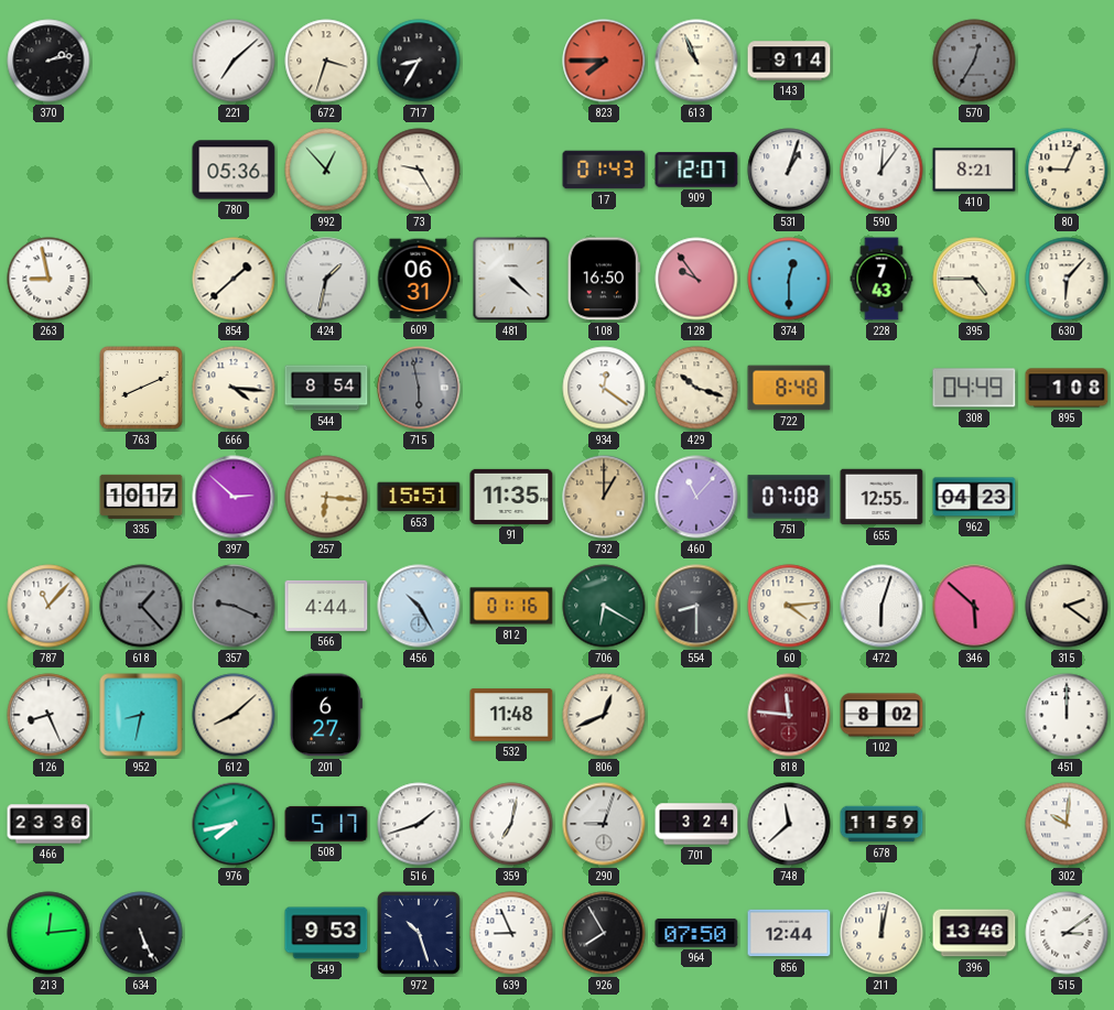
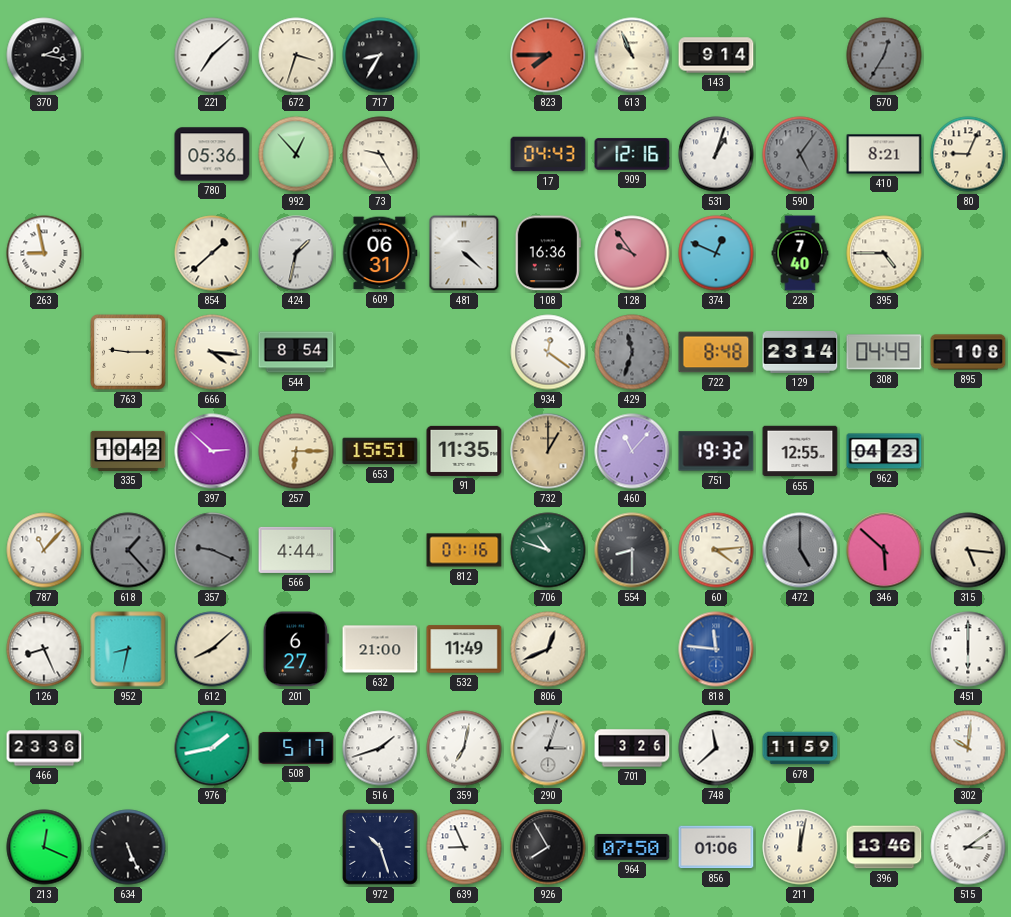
370: 2:13 -> 2:17 (44, 55)
17: 01:43 -> 04:43 (548, 154)
909: 12:07 -> 12:16 (632, 154)
590: 12:06 -> 5:06 (800, 154)
590 dial: white -> grey (800, 154)
108: 16:50 -> 16:36 (548, 253)
374: 12:30 -> 12:49 (716, 253)
228: 7:43 -> 7:40 (800, 253)
630: 6:07 -> none (1067, 279)
763: 8:11 -> 9:15 (128, 352)
715: 5:58 -> none (419, 388)
429: 10:18 -> 11:33 (632, 352)
429 dial: cream -> grey (632, 352)
129: none -> 23:14 (800, 353)
335: 10:17 -> 10:42 (128, 451)
257: 6:16 -> 6:15 (296, 451)
751: 07:08 -> 19:32 (716, 451)
456: 10:25 -> none (419, 606)
706: 6:20 -> 10:48 (548, 550)
472: 6:03 -> 5:00 (800, 550)
472 dial: white -> grey (800, 550)
315: 2:21 -> 5:16 (968, 550)
632: none -> 21:00 (380, 649)
532: 11:48 -> 11:49 (464, 649)
818 dial: burgundy -> blue (716, 649)
102: 8:02 -> none (882, 715)
451: 12:00 -> 6:00 (968, 649)
976: 7:43 -> 1:43 (212, 748)
290: 9:03 -> 3:03 (548, 748)
701: 3:24 -> 3:26 (632, 748)
213: 12:14 -> 12:19 (44, 847)
549: 9:53 -> none (326, 933)
856: 12:44 -> 01:06 (716, 847)
